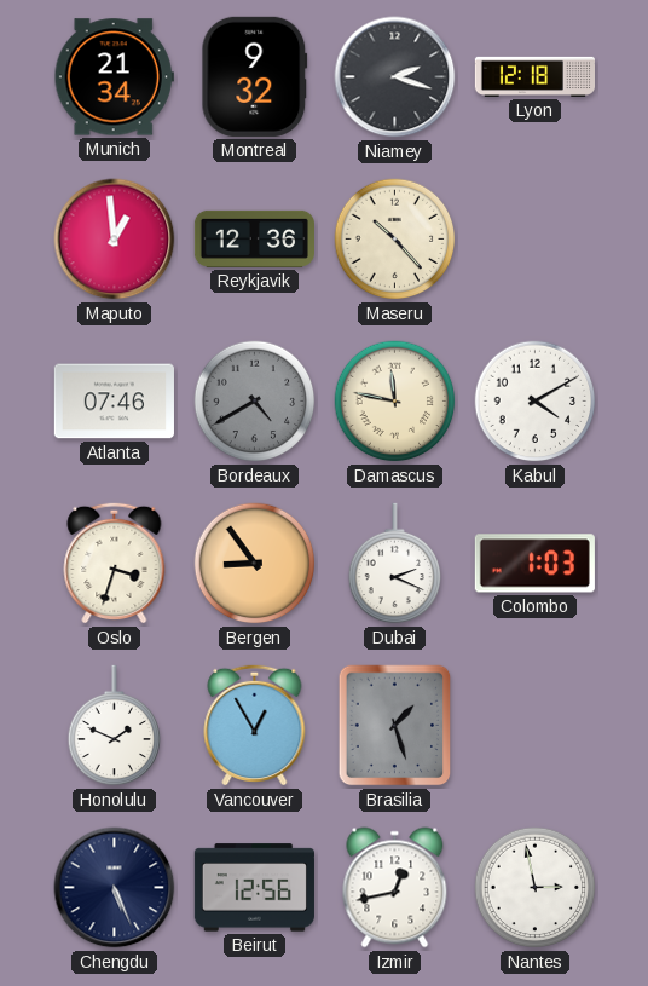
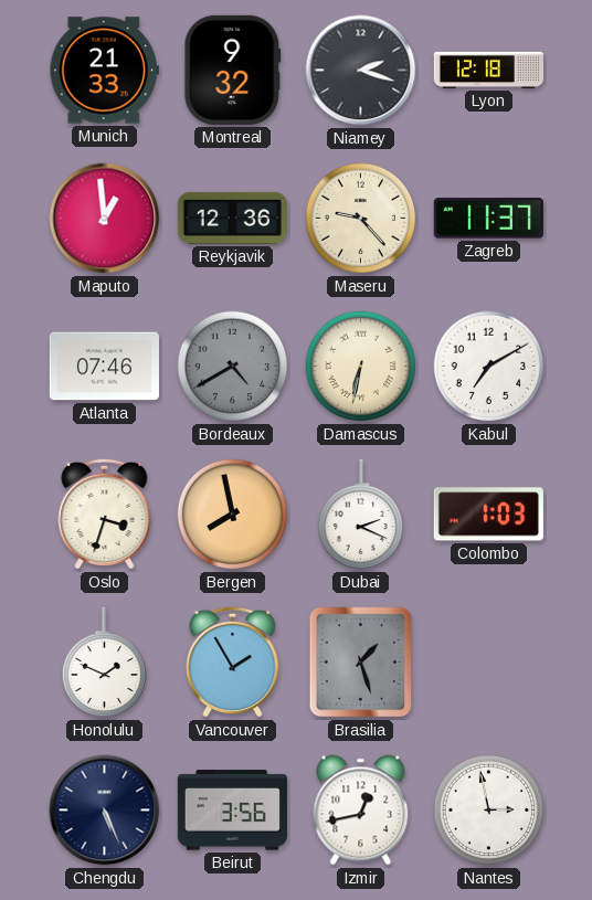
Munich: 21:34 -> 21:33 (104, 71)
Maseru: 10:23 -> 9:23 (361, 219)
Zagreb: none -> 11:37 (488, 219)
Damascus: 11:47 -> 6:32 (361, 367)
Kabul: 4:10 -> 7:10 (489, 367)
Bergen: 8:54 -> 7:58 (233, 515)
Vancouver: 12:55 -> 1:55 (233, 661)
Beirut: 12:56 -> 3:56 (232, 811)
